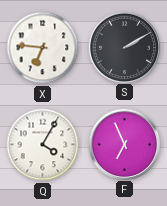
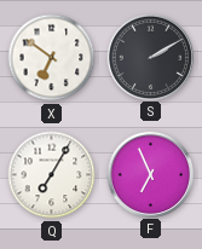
X: 6:46 -> 6:51 (52, 58)
Q: 4:05 -> 7:05 (52, 175)
